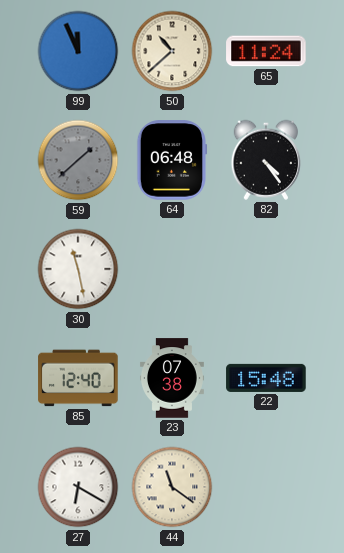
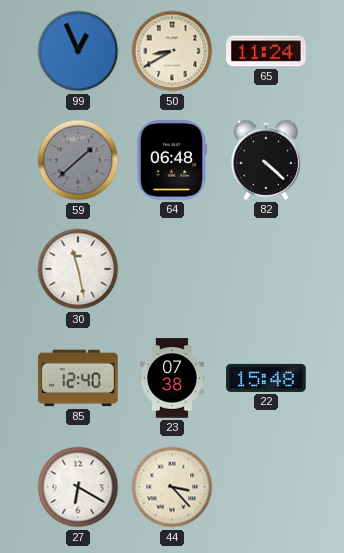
99: 11:56 -> 12:56 (78, 51)
50: 10:38 -> 8:40 (172, 51)
82: 4:24 -> 4:22 (265, 160)
44: 11:21 -> 3:23 (172, 487)
